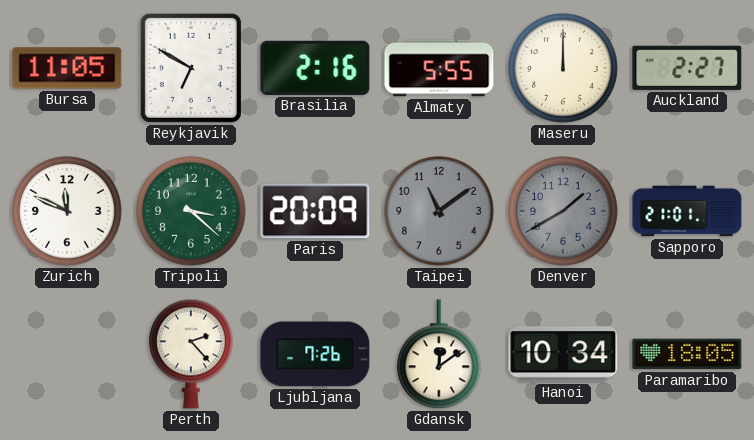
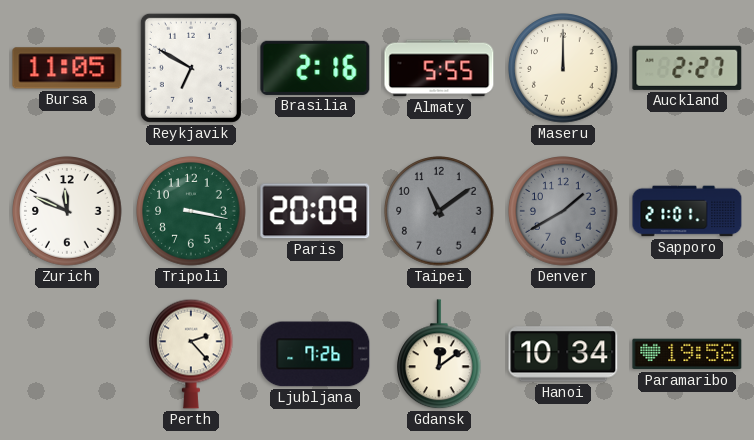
Tripoli: 3:22 -> 3:17 (191, 211)
Paramaribo: 18:05 -> 19:58 (687, 354)
